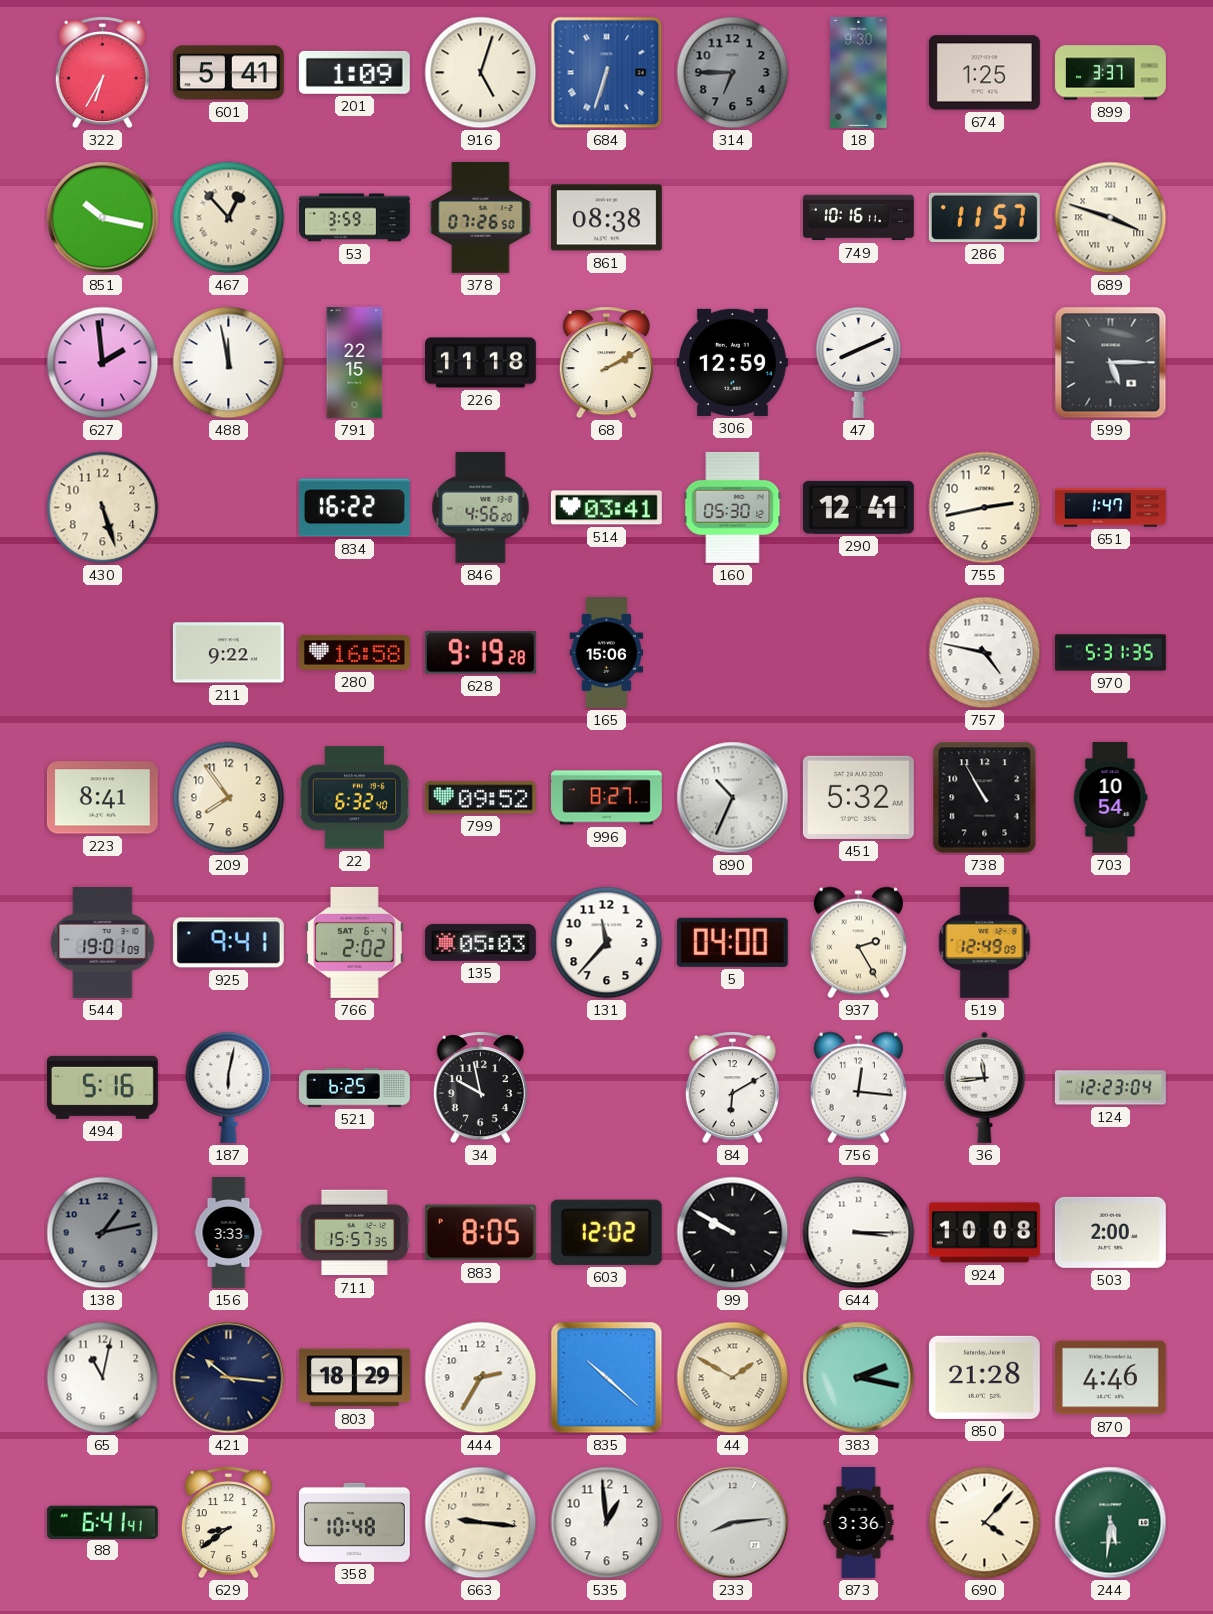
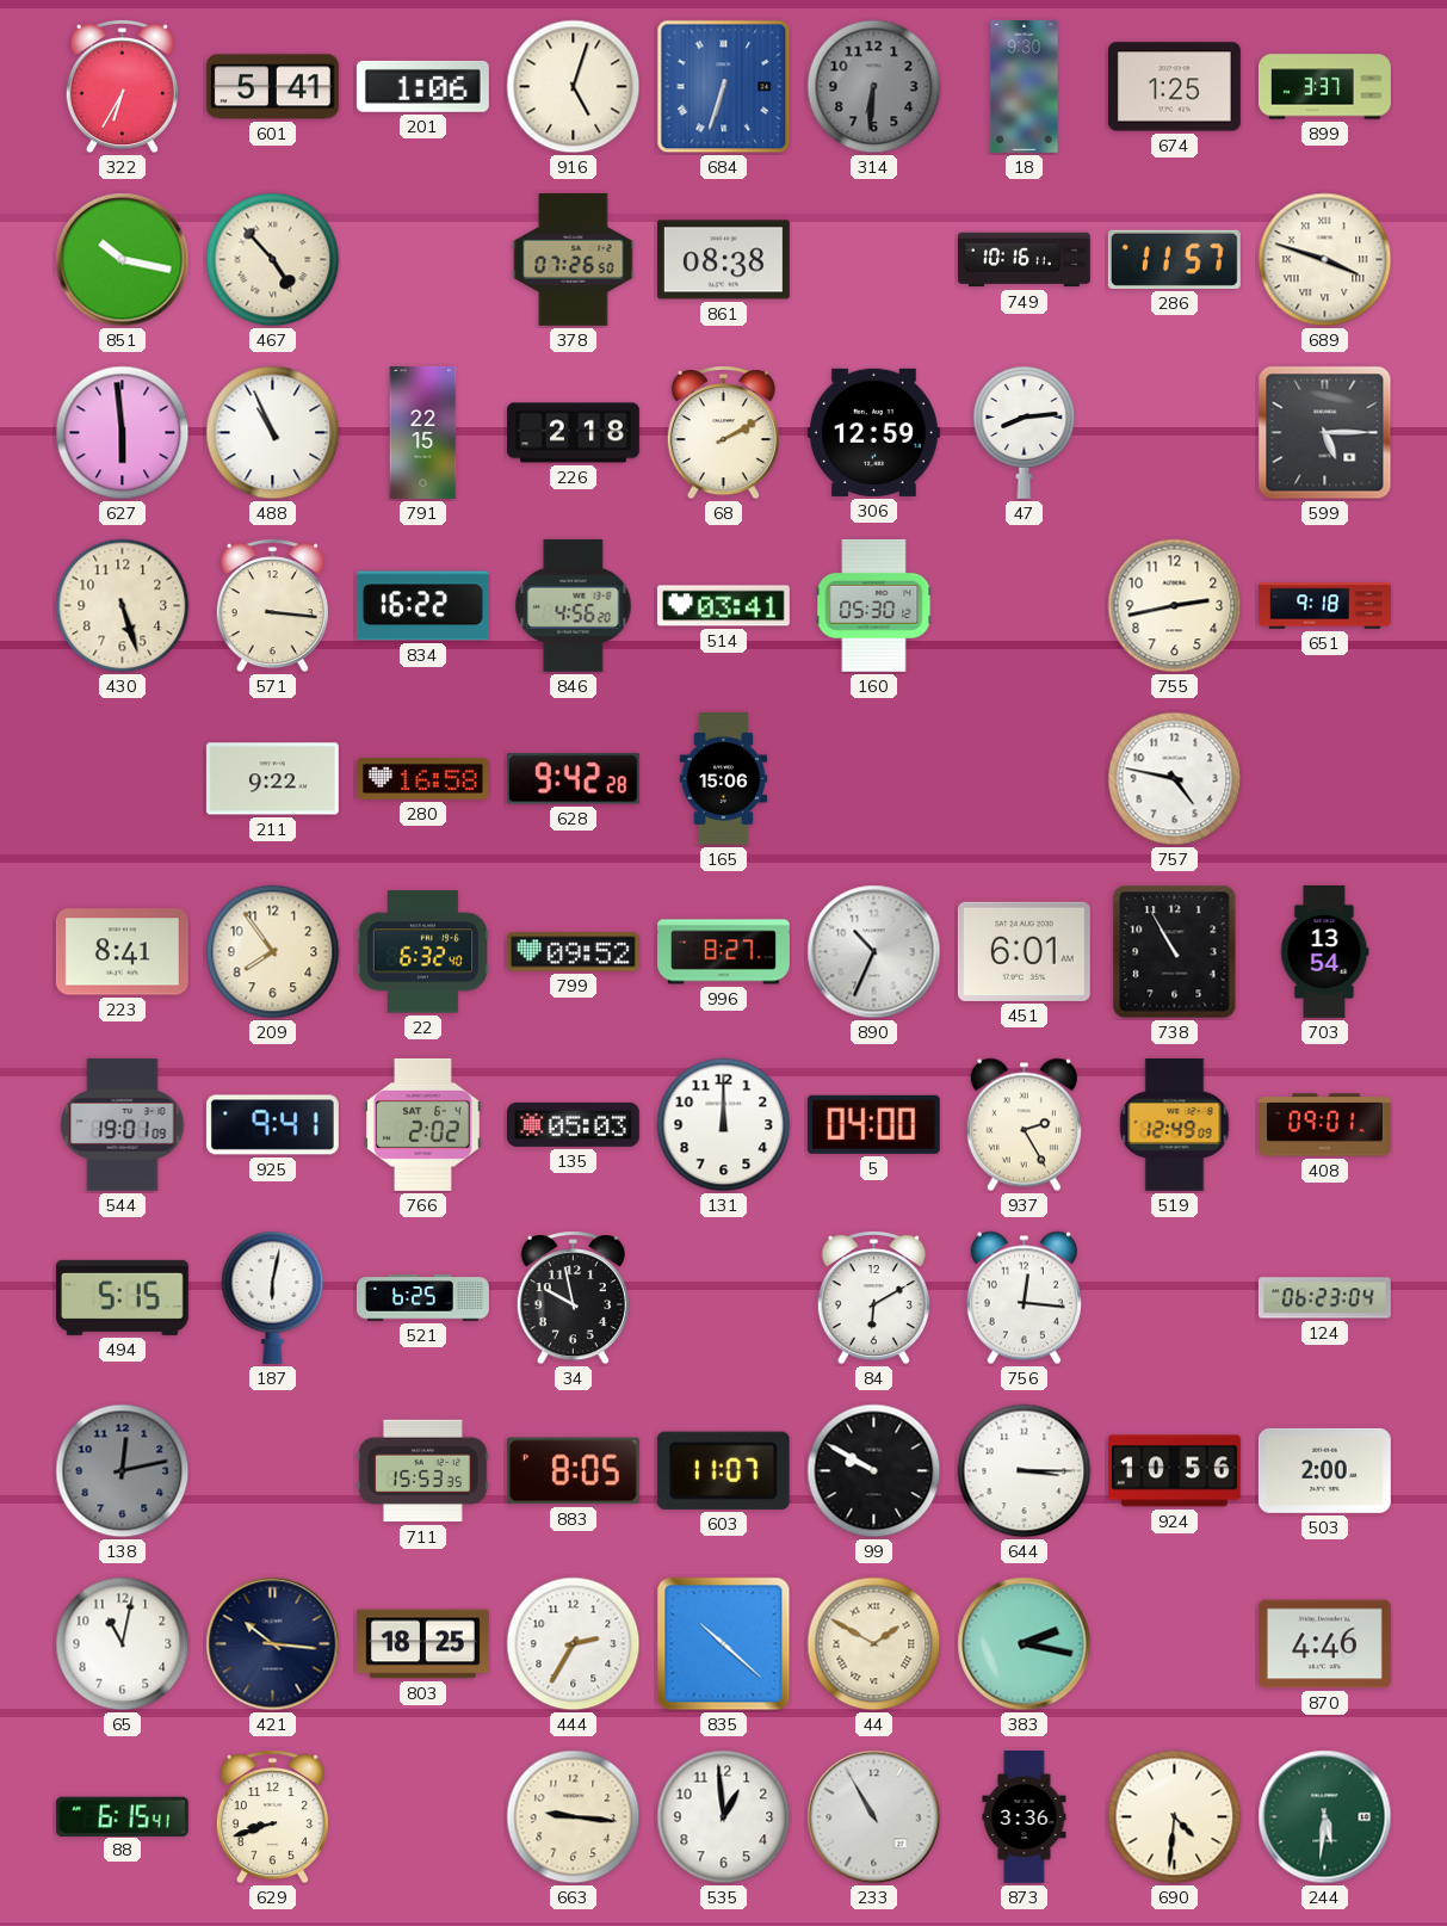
201: 1:09 -> 1:06 (422, 86)
314: 6:45 -> 6:31 (874, 87)
467: 12:53 -> 4:53 (273, 260)
53: 3:59 -> none (354, 218)
627: 1:59 -> 5:59 (123, 433)
488: 11:58 -> 10:56 (273, 433)
226: 11:18 -> 2:18 (574, 433)
47: 8:11 -> 8:14 (1025, 432)
571: none -> 3:16 (272, 606)
290: 12:41 -> none (858, 507)
651: 1:47 -> 9:18 (1325, 606)
628: 9:19 -> 9:42 (573, 779)
970: 5:31 -> none (1110, 653)
451: 5:32 -> 6:01 (1024, 951)
703: 10:54 -> 13:54 (1325, 951)
131: 11:37 -> 12:00 (724, 1125)
408: none -> 09:01 (1325, 1125)
494: 5:16 -> 5:15 (122, 1297)
36: 11:44 -> none (985, 1087)
124: 12:23 -> 06:23 (1324, 1298)
138: 1:13 -> 12:13 (123, 1471)
156: 3:33 -> none (229, 1233)
711: 15:57 -> 15:53 (422, 1471)
603: 12:02 -> 11:07 (723, 1470)
924: 10:08 -> 10:56 (1174, 1471)
803: 18:29 -> 18:25 (422, 1644)
850: 21:28 -> none (984, 1377)
88: 6:41 -> 6:15 (122, 1816)
629: 8:39 -> 8:42 (272, 1817)
358: 10:48 -> none (354, 1522)
233: 8:14 -> 10:55 (874, 1817)
690: 4:07 -> 4:31 (1175, 1817)
